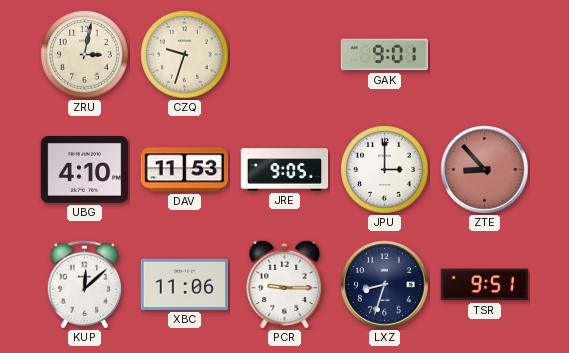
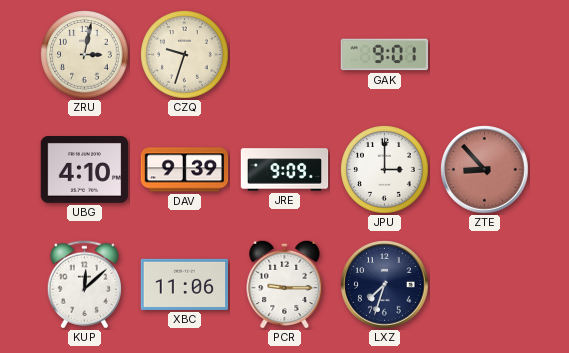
DAV: 11:53 -> 9:39 (185, 170)
JRE: 9:05 -> 9:09 (285, 170)
LXZ: 8:33 -> 7:33 (385, 285)
TSR: 9:51 -> none (485, 285)
